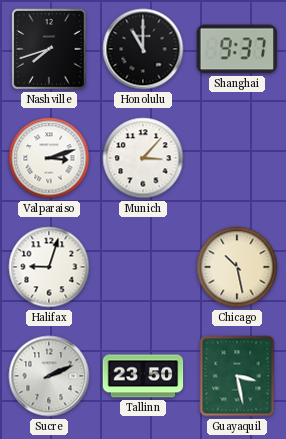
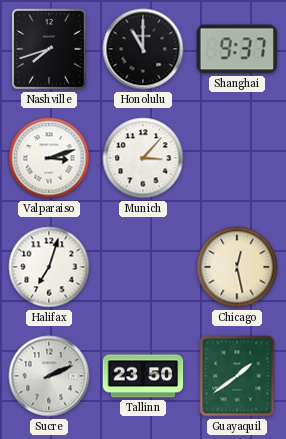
Halifax: 9:03 -> 7:03 (49, 267)
Chicago: 10:28 -> 12:28 (237, 267)
Guayaquil: 3:28 -> 1:39 (237, 376)
